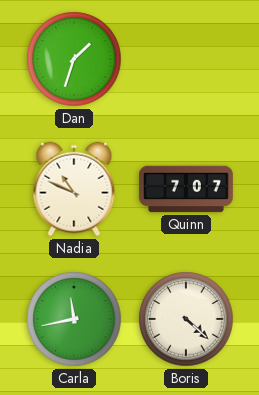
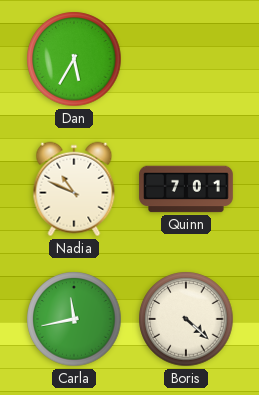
Dan: 1:33 -> 5:35 (74, 59)
Quinn: 7:07 -> 7:01 (186, 189)
